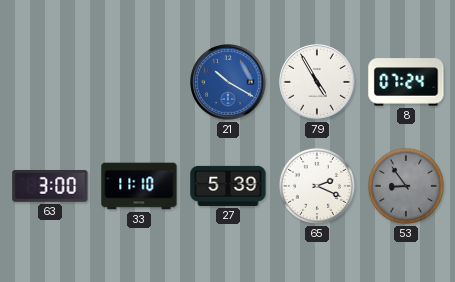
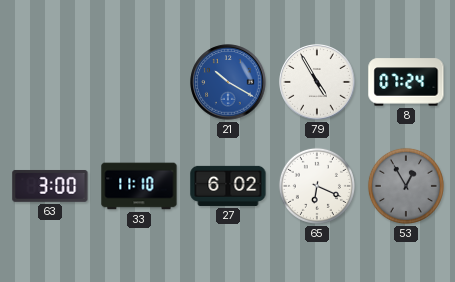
27: 5:39 -> 6:02 (228, 186)
65: 2:19 -> 6:19 (317, 186)
53: 8:54 -> 12:55 (406, 186)
